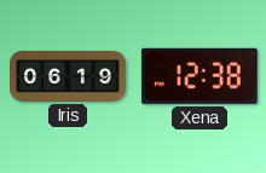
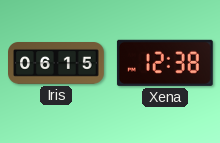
Iris: 06:19 -> 06:15 (57, 64)
